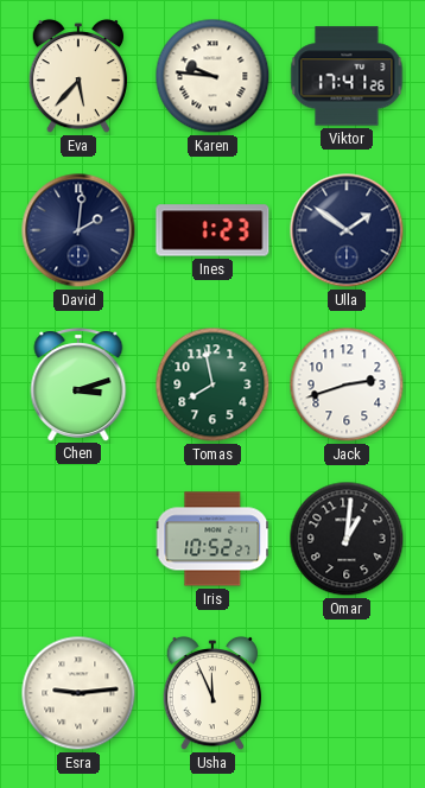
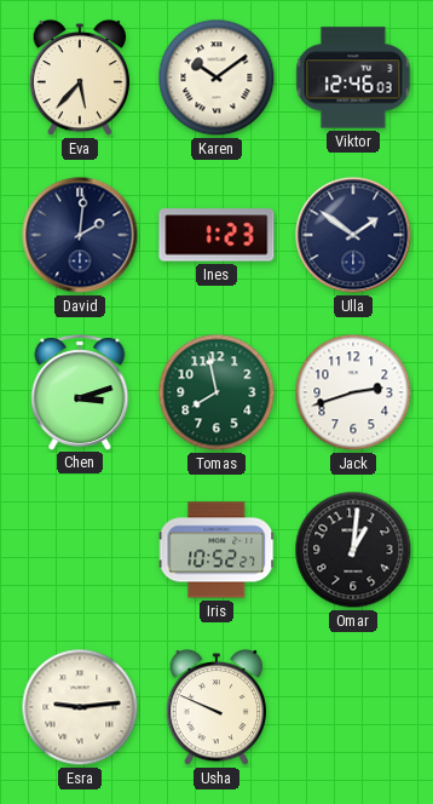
Karen: 9:46 -> 10:09 (217, 77)
Viktor: 17:41 -> 12:46 (353, 77)
Usha: 11:56 -> 9:49 (215, 707)
